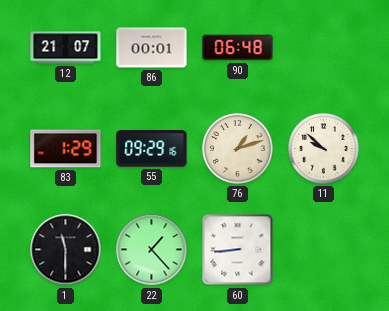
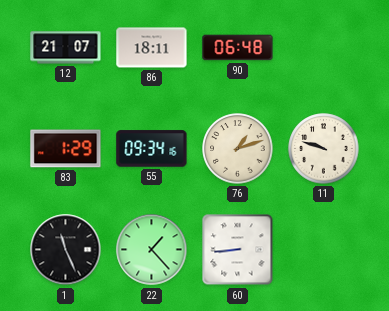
86: 00:01 -> 18:11 (152, 48)
55: 09:29 -> 09:34 (152, 149)
11: 9:52 -> 9:48 (324, 149)
1: 11:30 -> 11:26 (66, 250)
